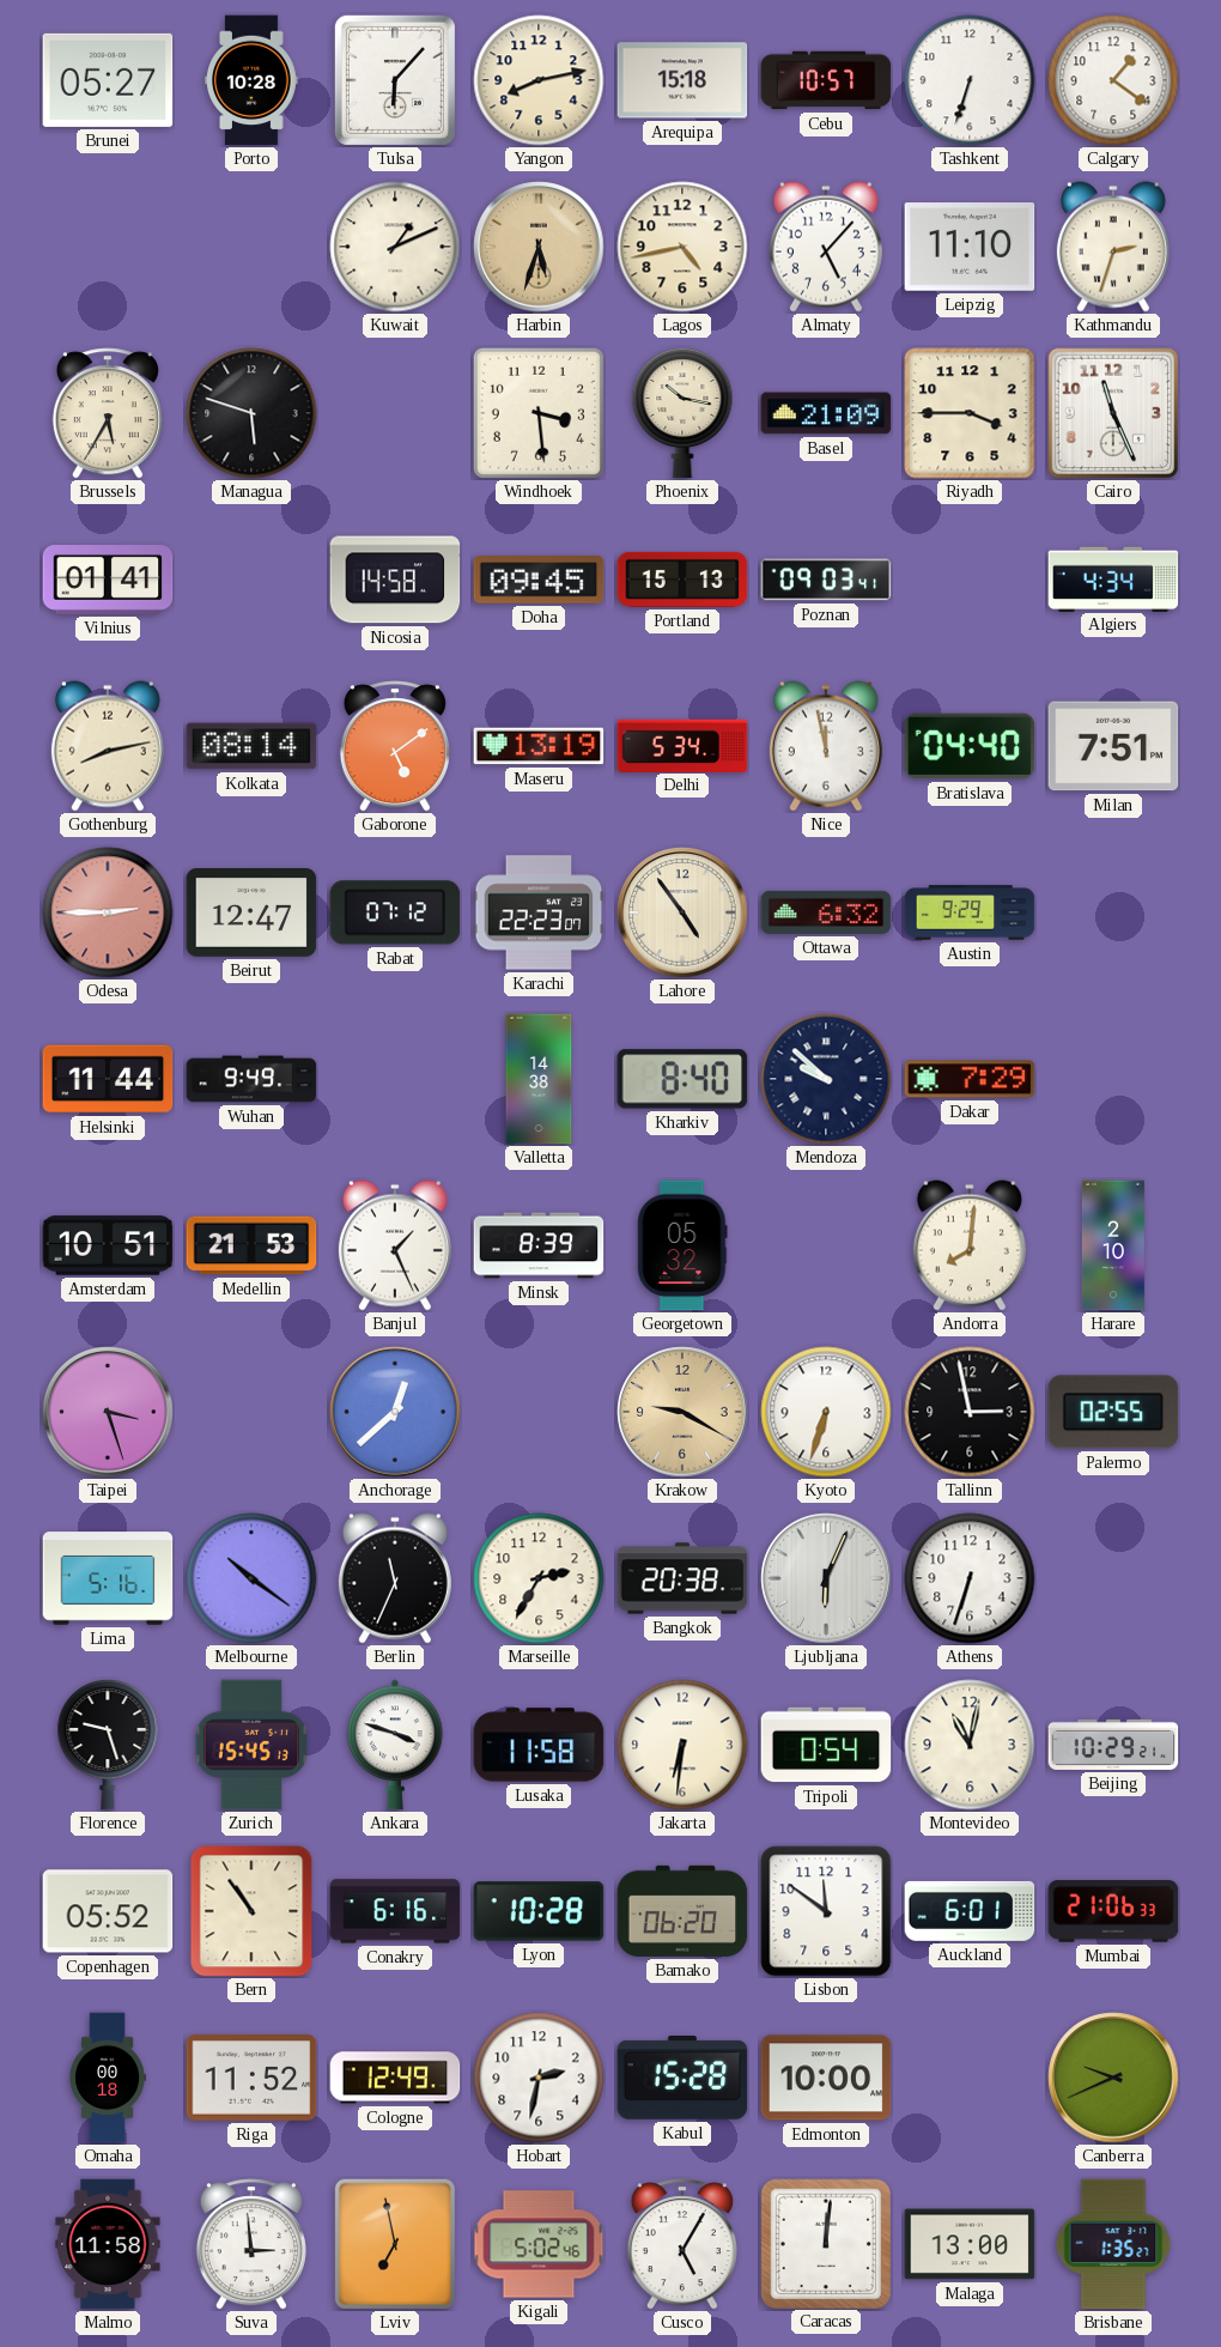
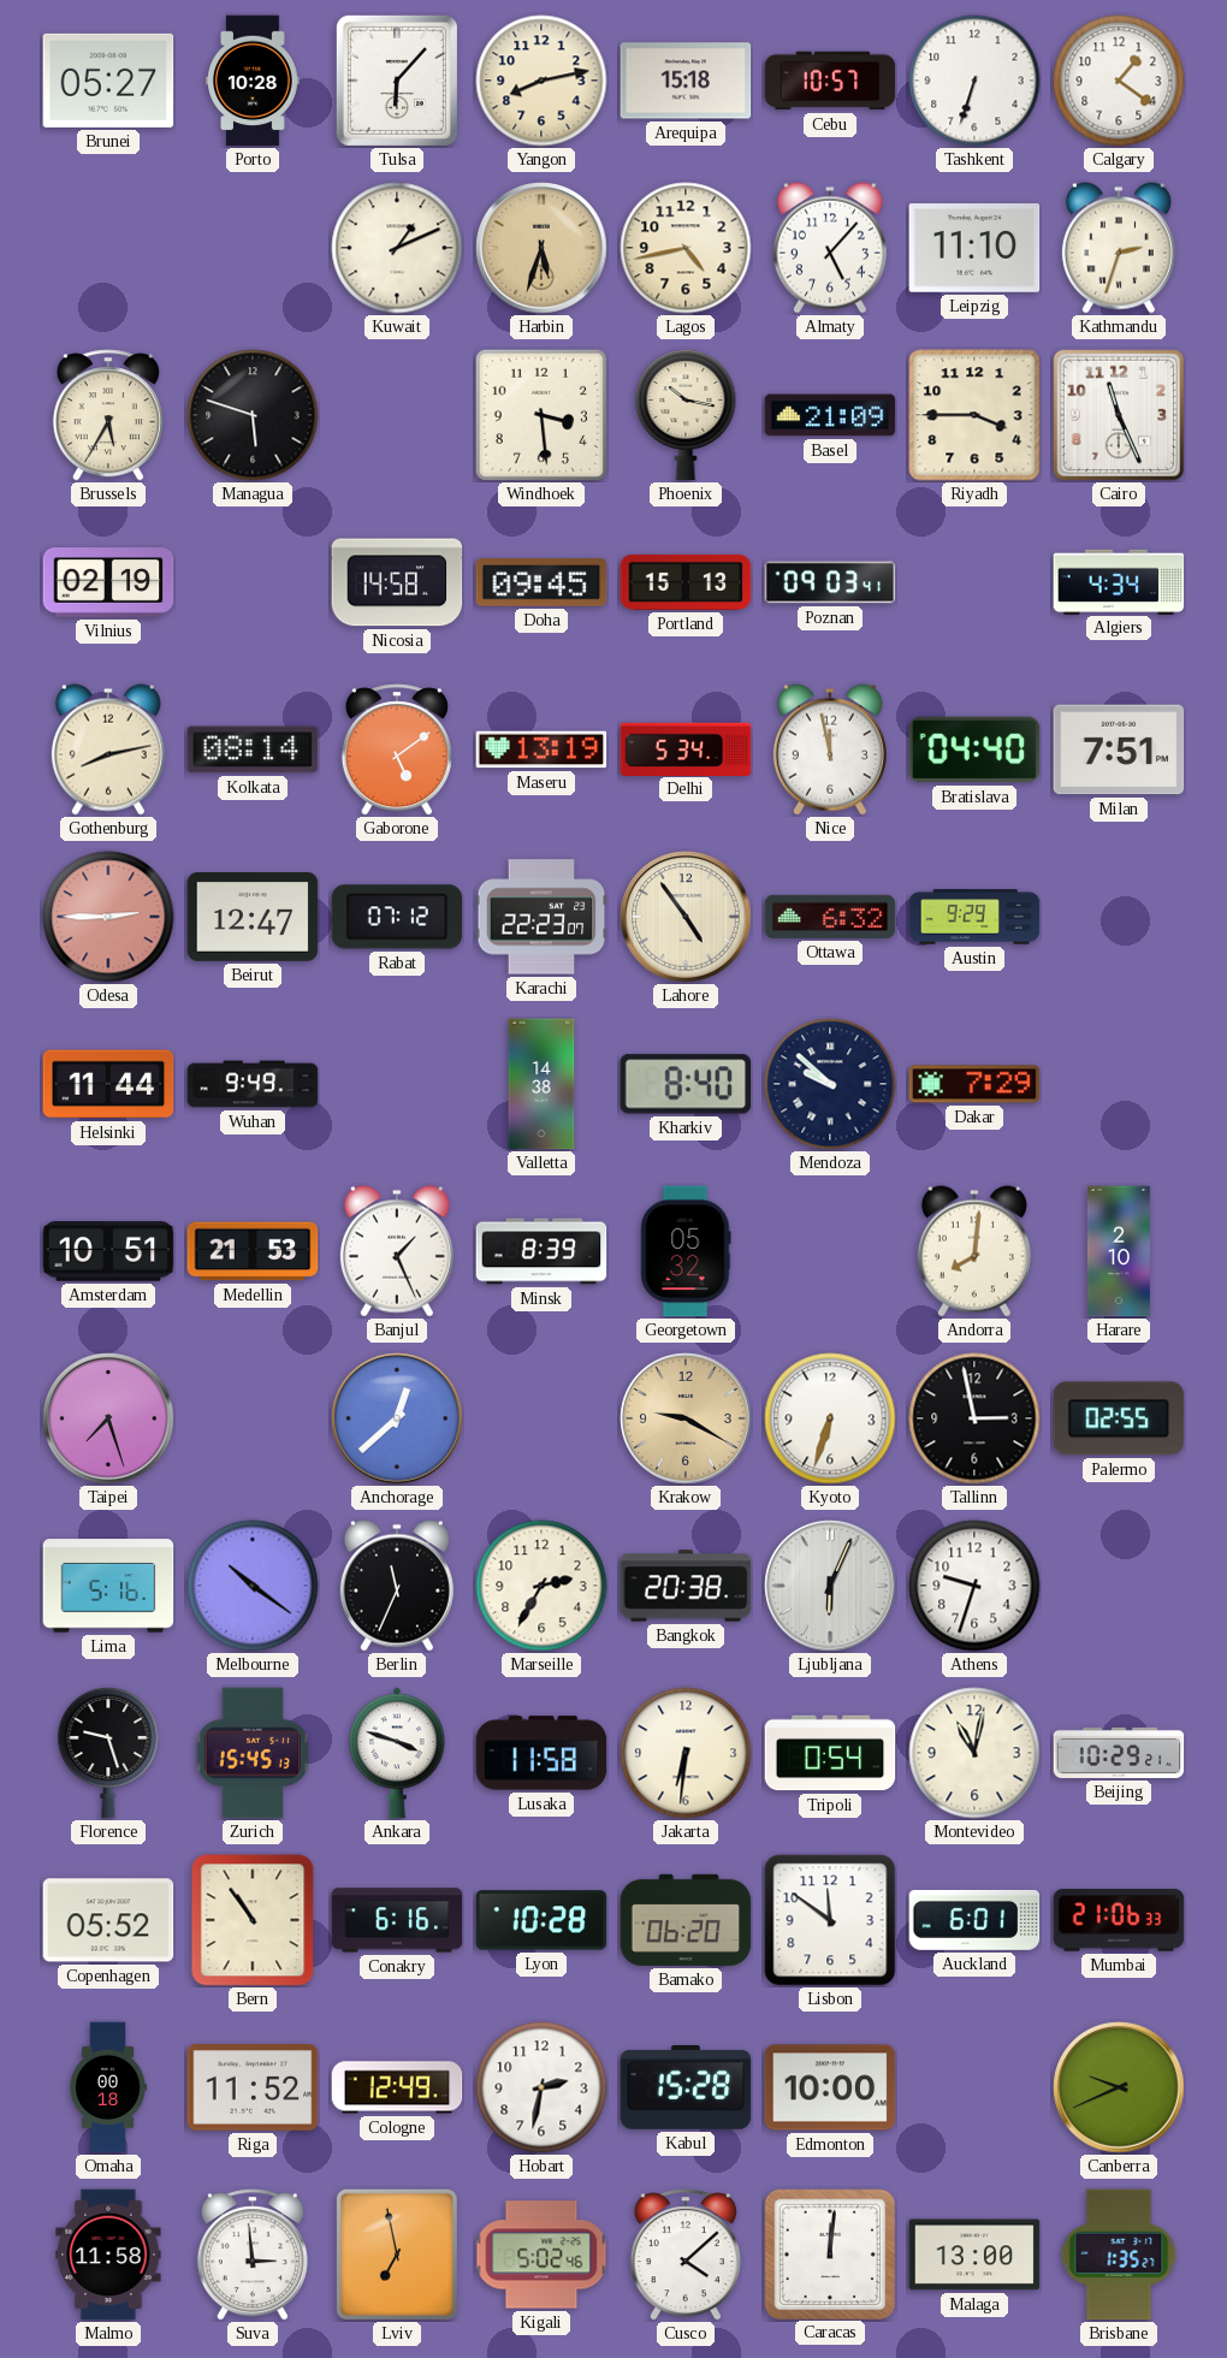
Vilnius: 01:41 -> 02:19 (108, 583)
Taipei: 3:27 -> 7:27 (108, 1418)
Athens: 6:33 -> 9:33 (974, 1586)
Cusco: 5:05 -> 4:08 (686, 2255)
